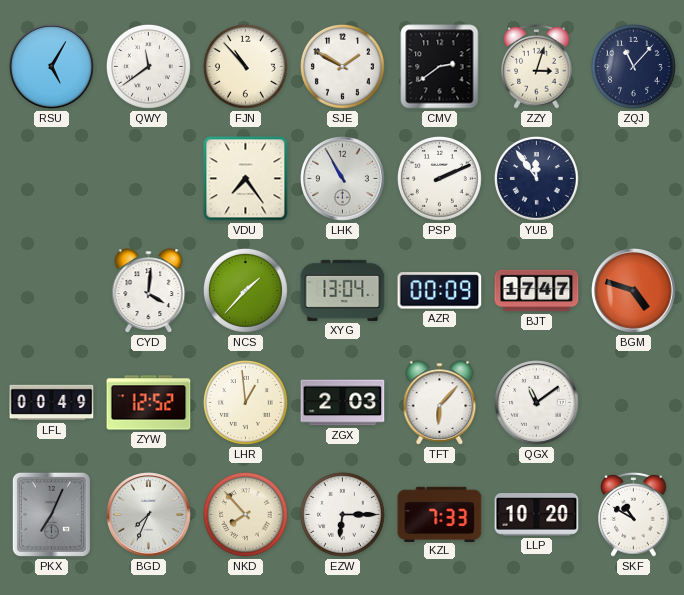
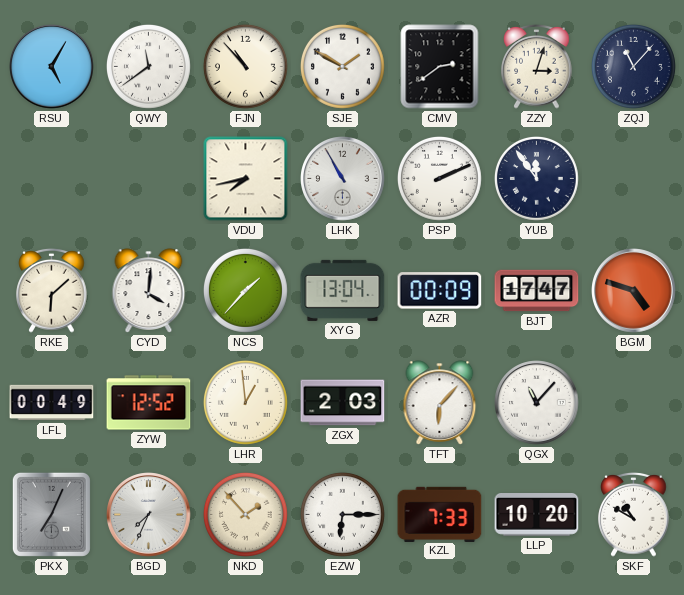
VDU: 7:24 -> 7:43 (246, 179)
RKE: none -> 6:08 (52, 291)
QGX: 11:09 -> 11:07 (537, 403)
NKD: 7:53 -> 1:53 (245, 514)
